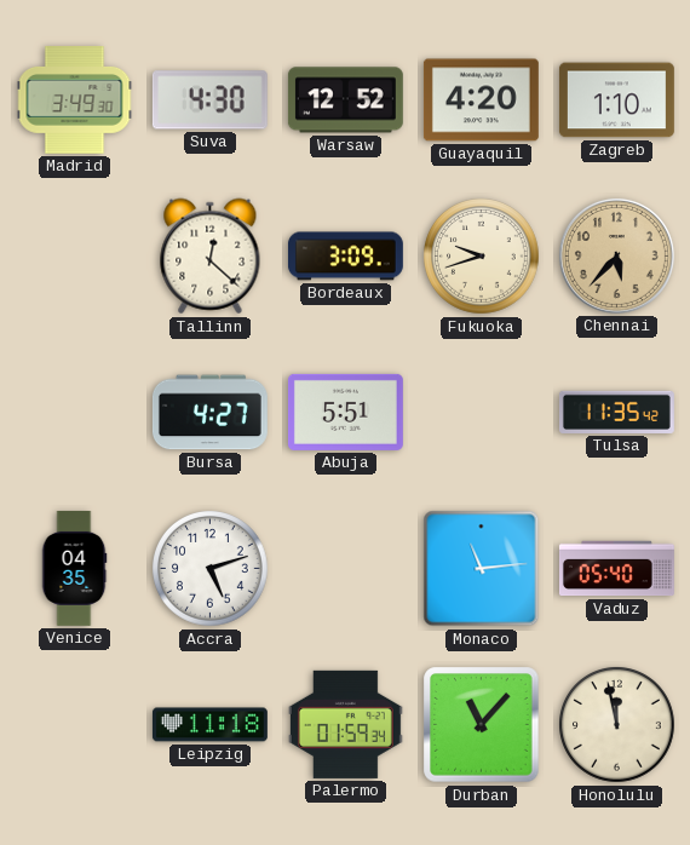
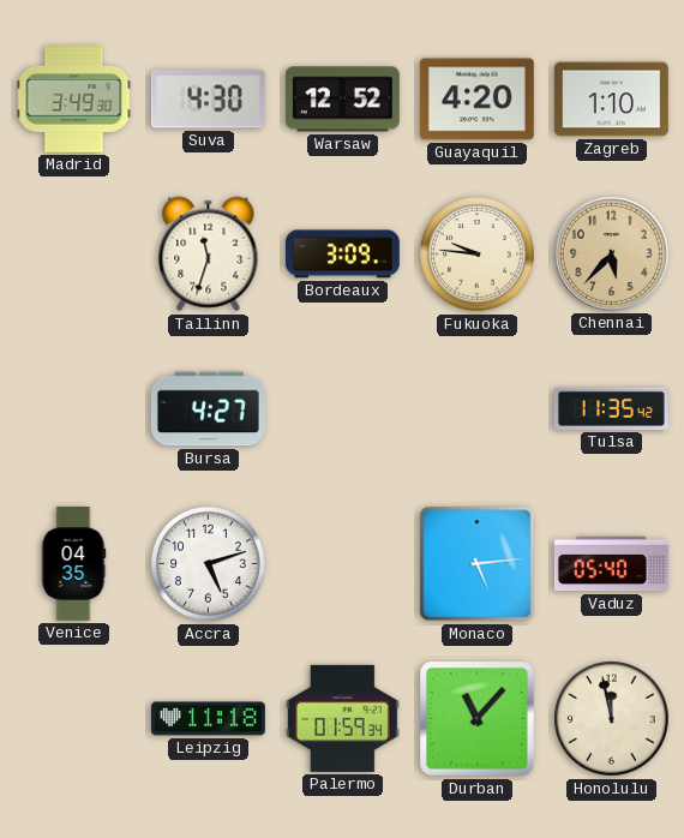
Tallinn: 12:22 -> 11:33 (209, 255)
Fukuoka: 9:42 -> 9:46 (478, 255)
Abuja: 5:51 -> none (345, 412)
Monaco: 11:14 -> 5:14 (478, 564)
